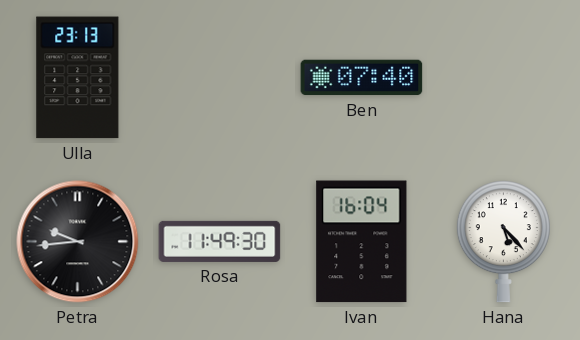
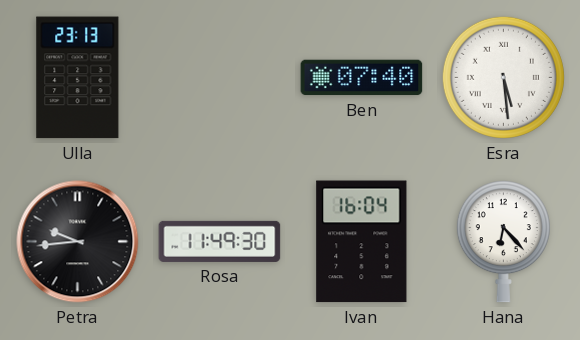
Esra: none -> 5:29 (503, 77)
Hana: 5:23 -> 6:23 (503, 242)
